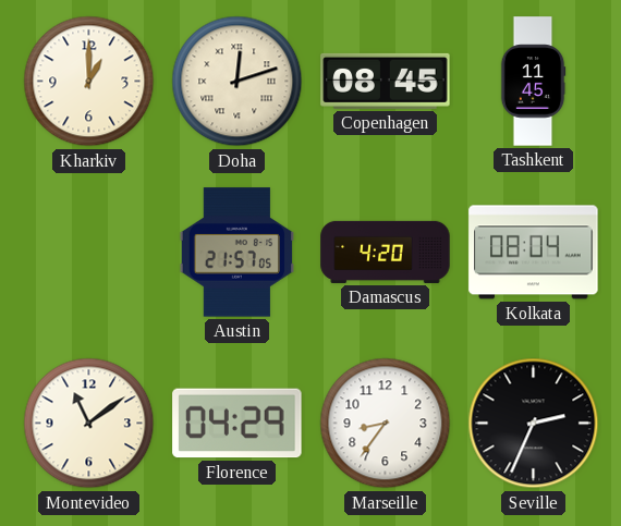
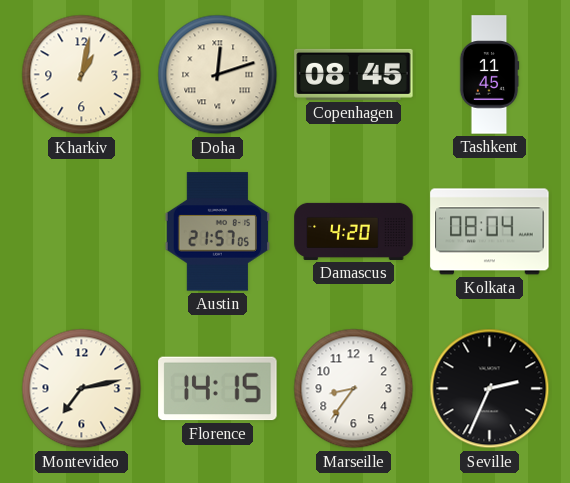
Kharkiv: 1:00 -> 1:02 (82, 75)
Montevideo: 11:09 -> 7:13 (82, 389)
Florence: 04:29 -> 14:15 (218, 389)
